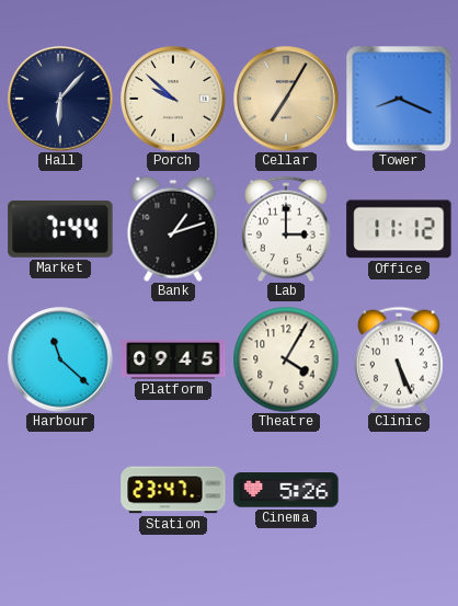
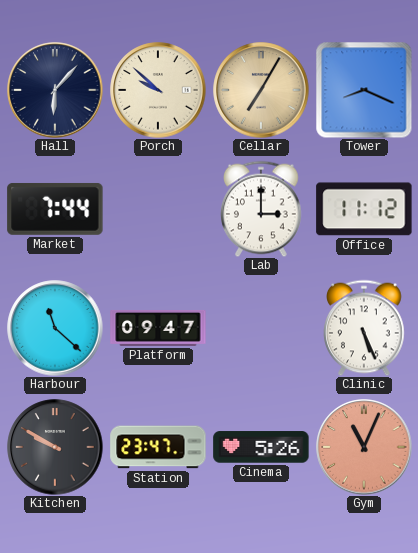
Bank: 1:12 -> none (173, 229)
Platform: 09:45 -> 09:47 (158, 328)
Theatre: 4:05 -> none (286, 359)
Kitchen: none -> 9:50 (55, 447)
Gym: none -> 11:04 (364, 447)
